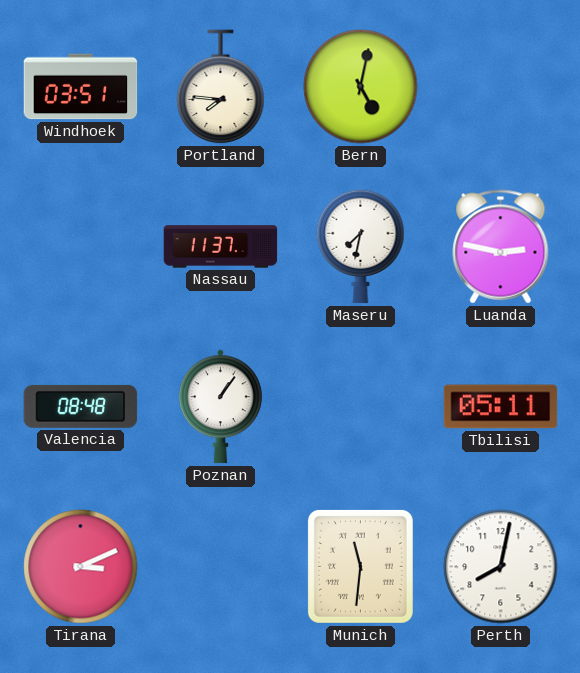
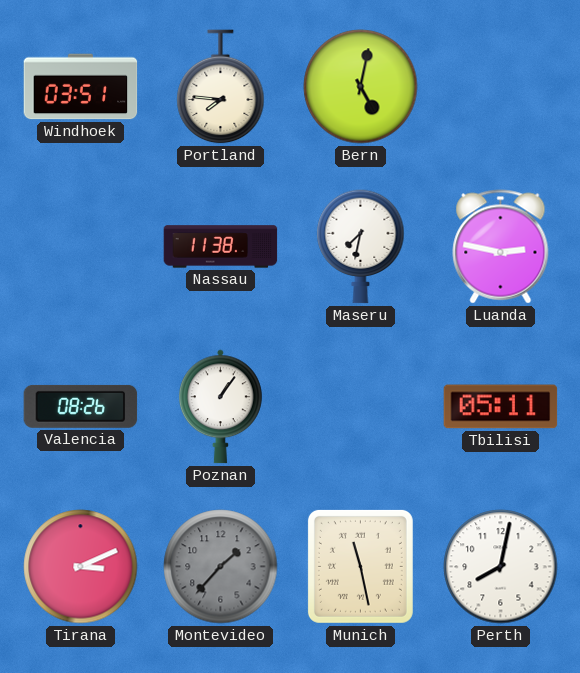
Nassau: 11:37 -> 11:38 (221, 247)
Valencia: 08:48 -> 08:26 (81, 406)
Montevideo: none -> 1:37 (221, 567)
Munich: 11:31 -> 11:28 (360, 566)
